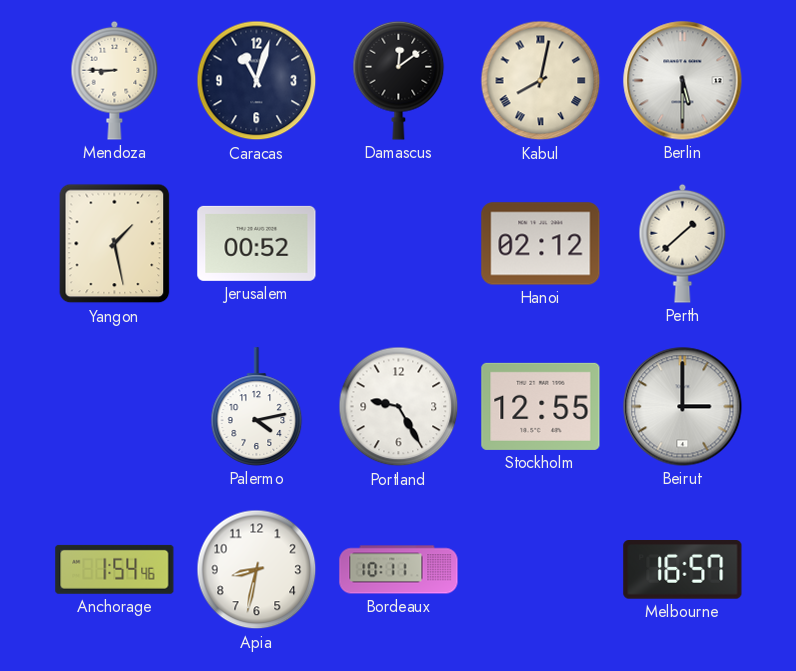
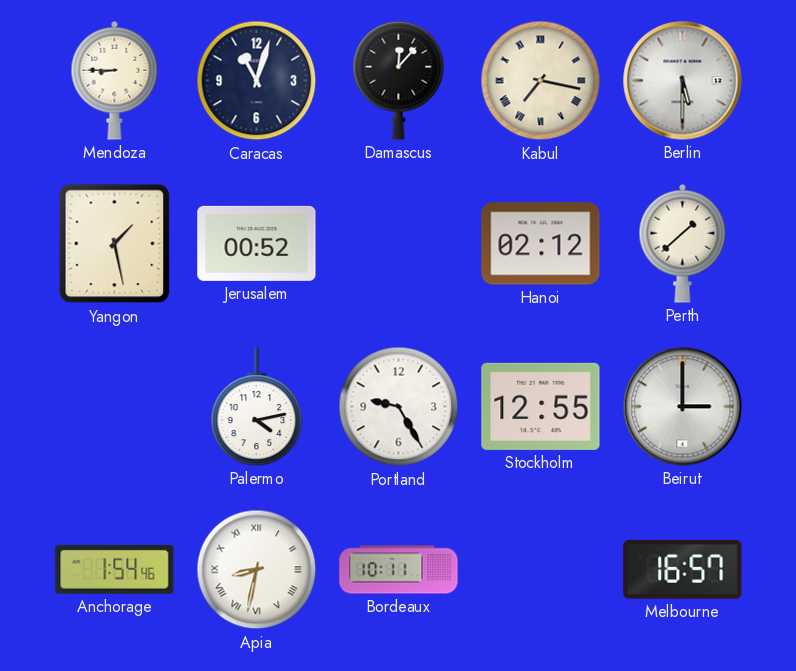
Damascus: 12:09 -> 12:07 (399, 80)
Kabul: 8:02 -> 7:17 (541, 81)
Apia numerals: Arabic -> Roman (257, 570)
